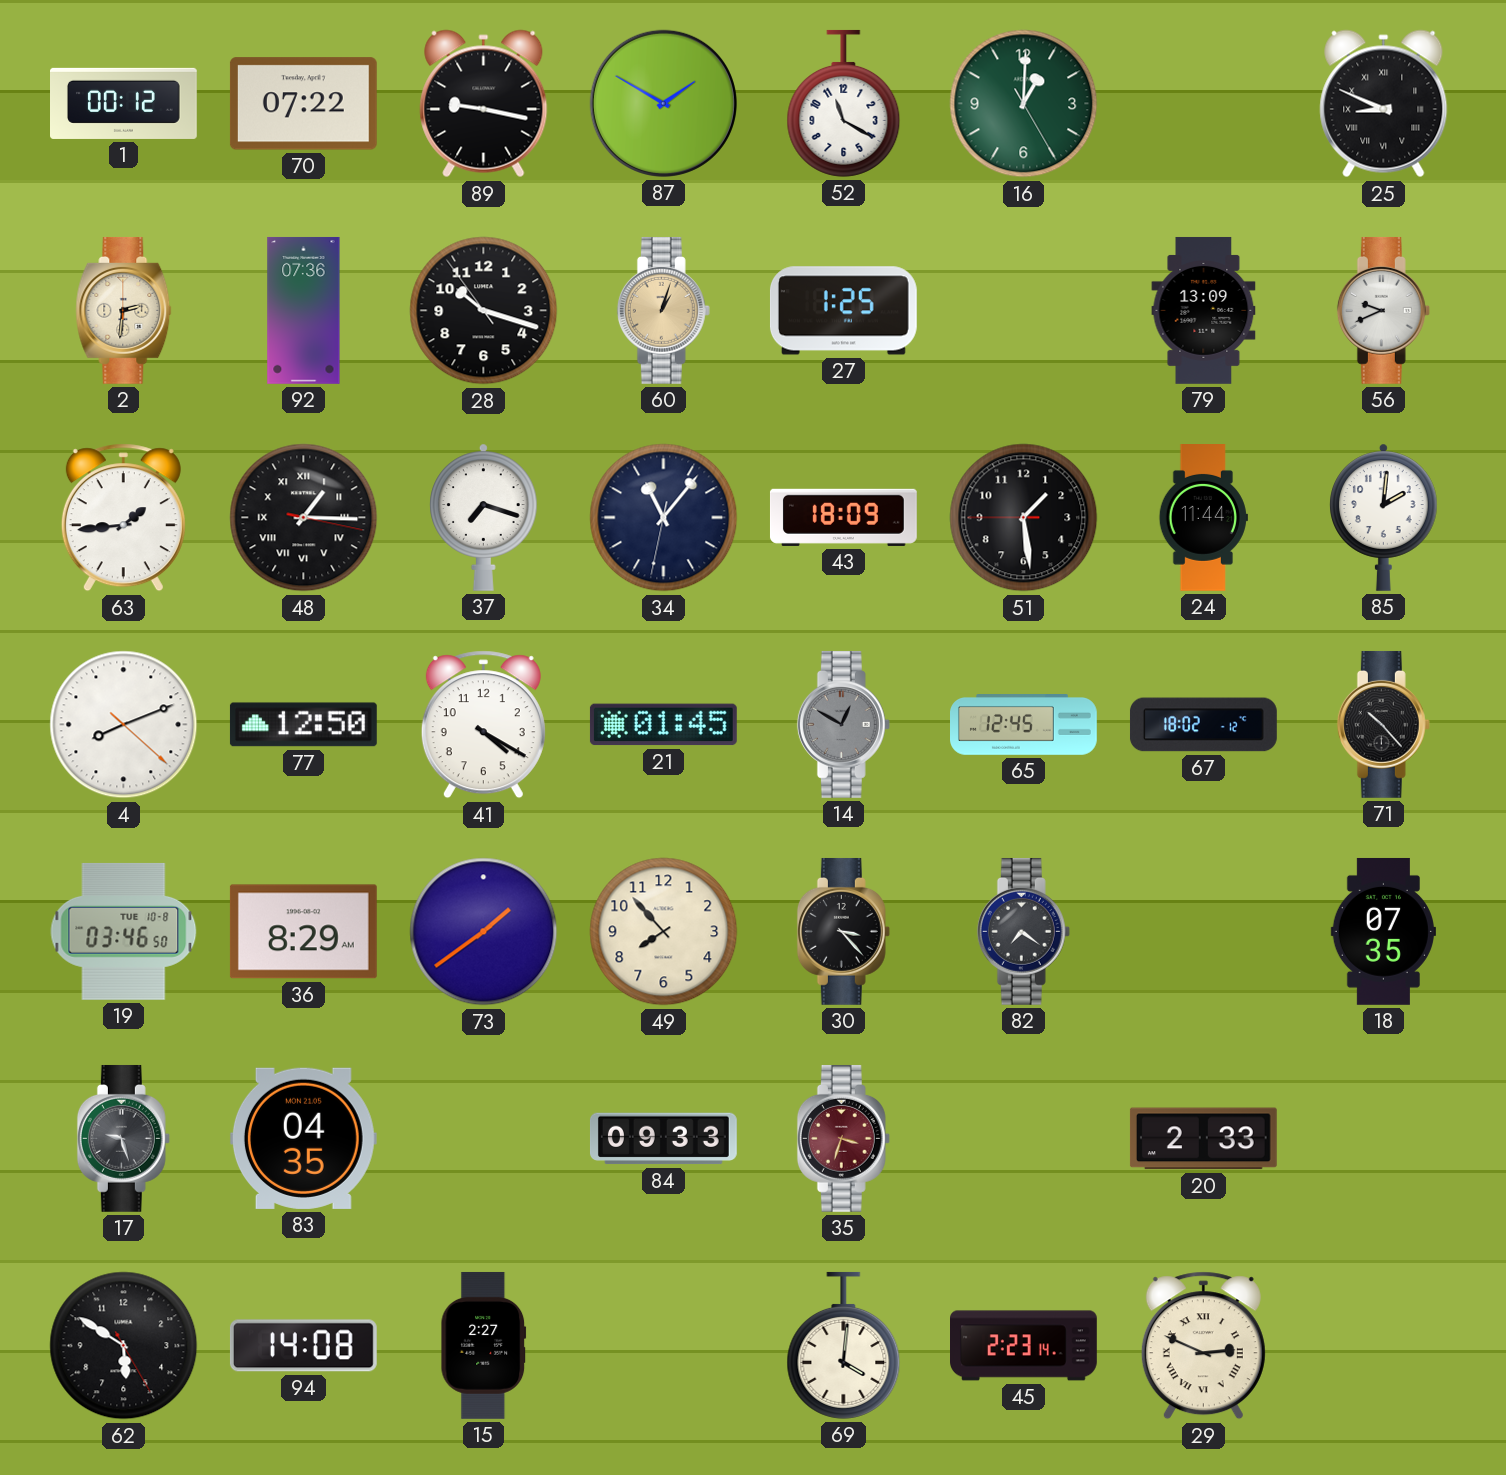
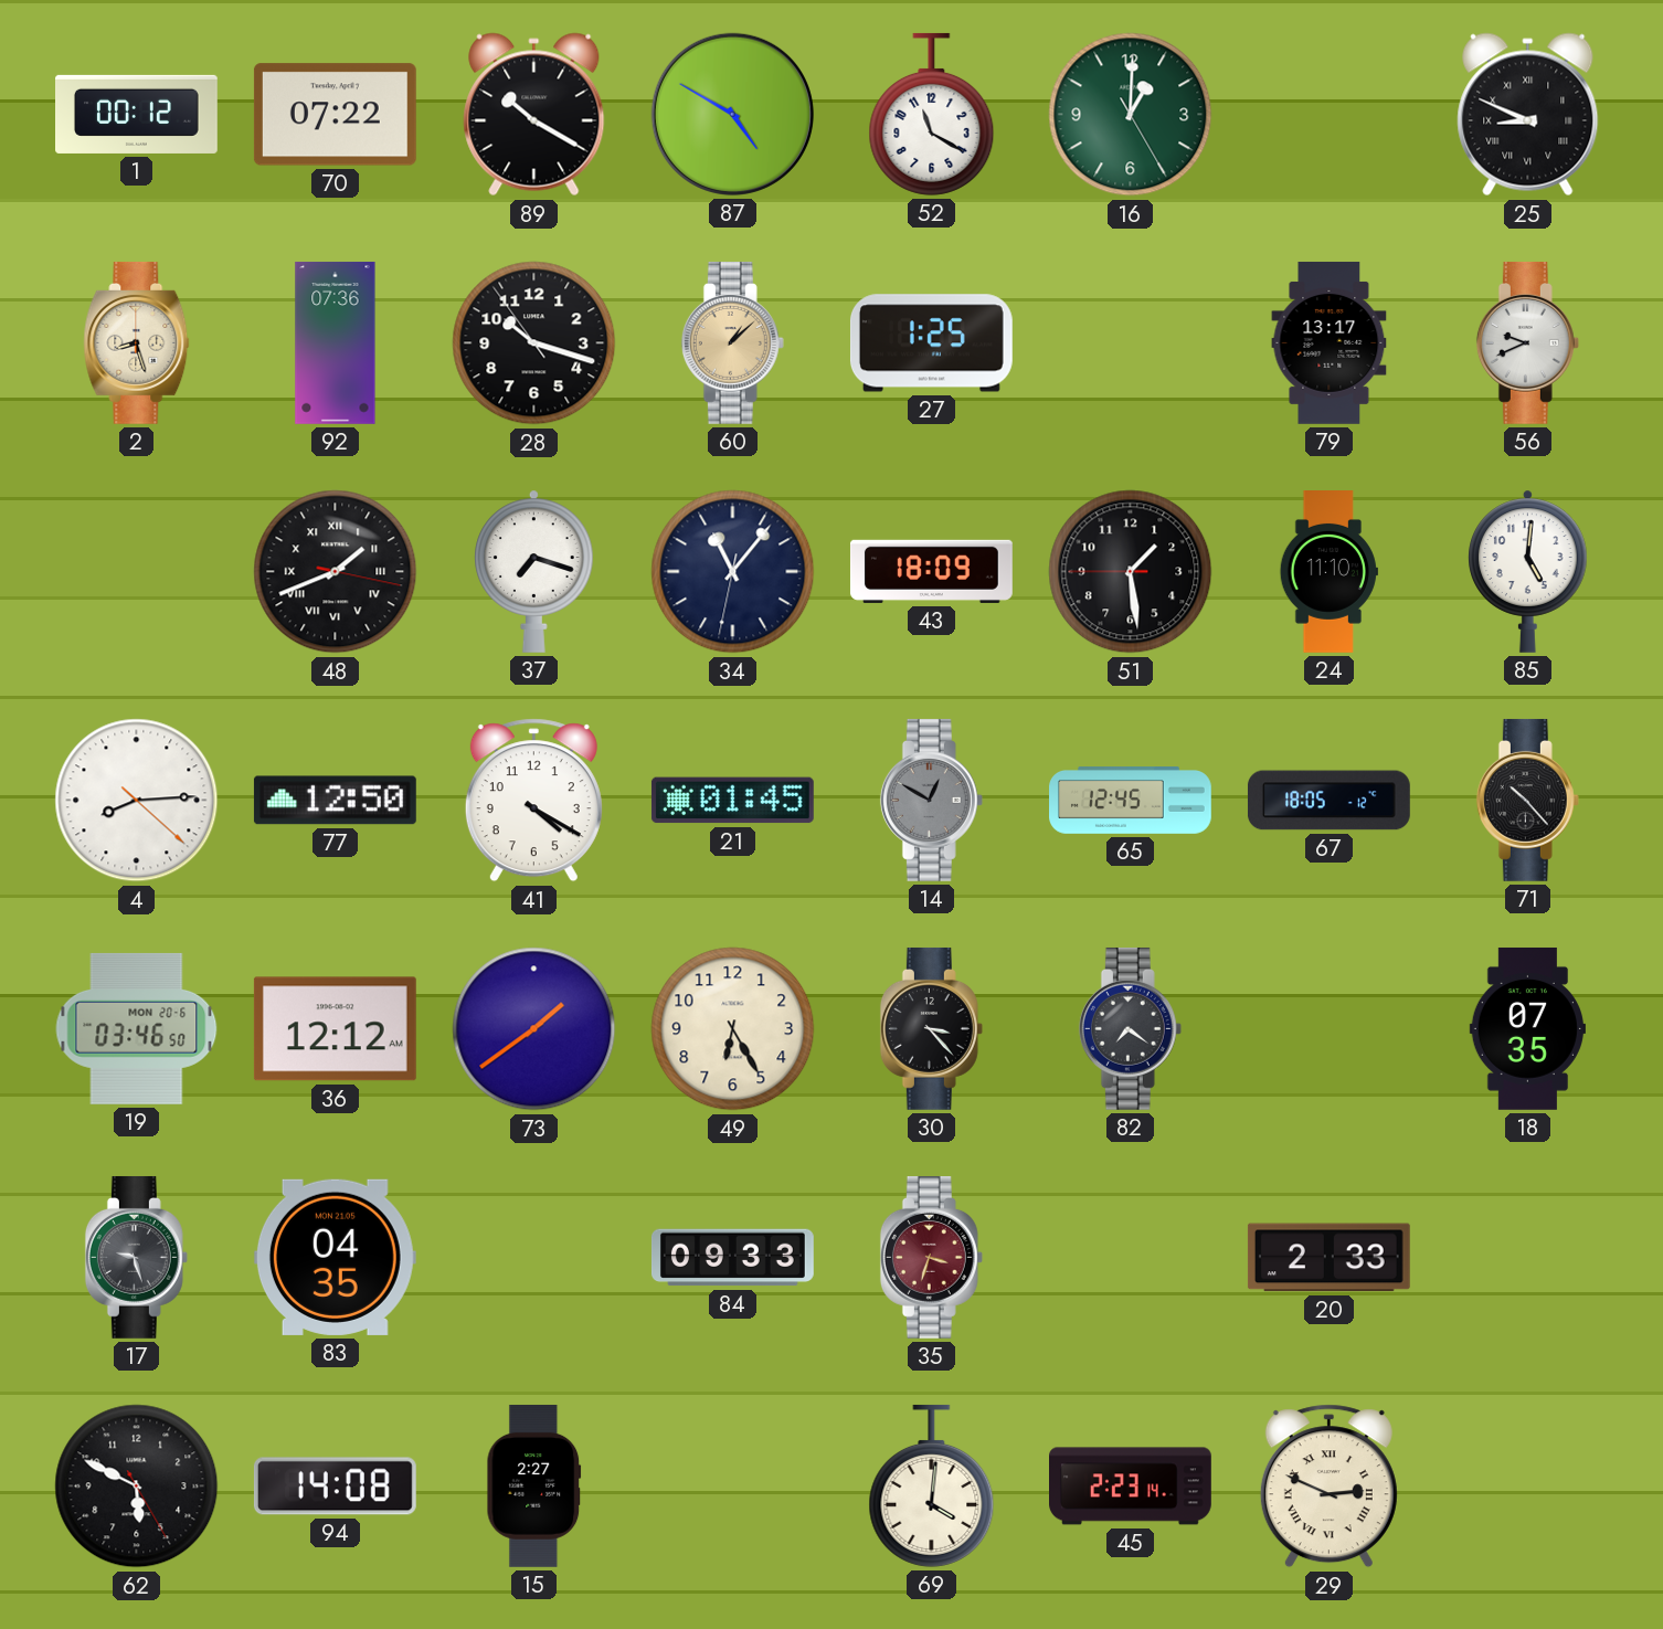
89: 9:17 -> 10:20 (534, 115)
87: 1:50 -> 4:50 (732, 114)
2: 2:31 -> 8:27 (137, 342)
60: 1:03 -> 1:08 (732, 342)
79: 13:09 -> 13:17 (1330, 343)
63: 1:44 -> none (123, 518)
48: 1:15 -> 1:41 (336, 572)
24: 11:44 -> 11:10 (1328, 572)
85: 2:01 -> 5:01 (1528, 571)
4: 8:11 -> 8:14 (137, 801)
67: 18:02 -> 18:05 (1328, 801)
19 date: TUE 10-8 -> MON 20-6 (137, 1028)
36: 8:29 -> 12:12 (335, 1029)
49: 7:53 -> 6:25 (733, 1029)
62: 5:50 -> 5:49 (137, 1487)
